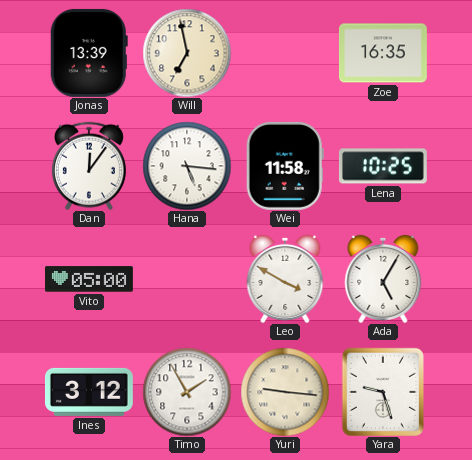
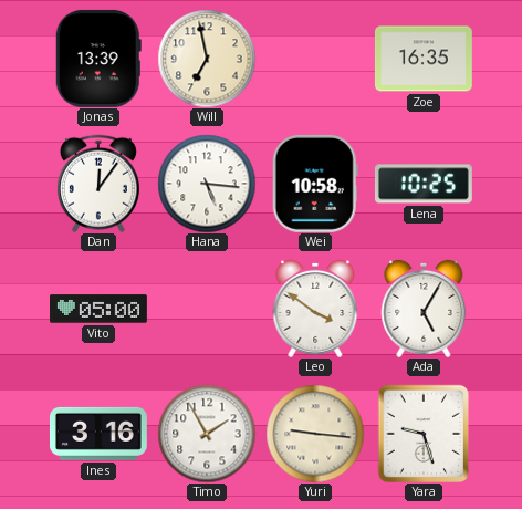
Wei: 11:58 -> 10:58 (315, 184)
Leo: 3:50 -> 3:51 (315, 309)
Ines: 3:12 -> 3:16 (98, 434)
